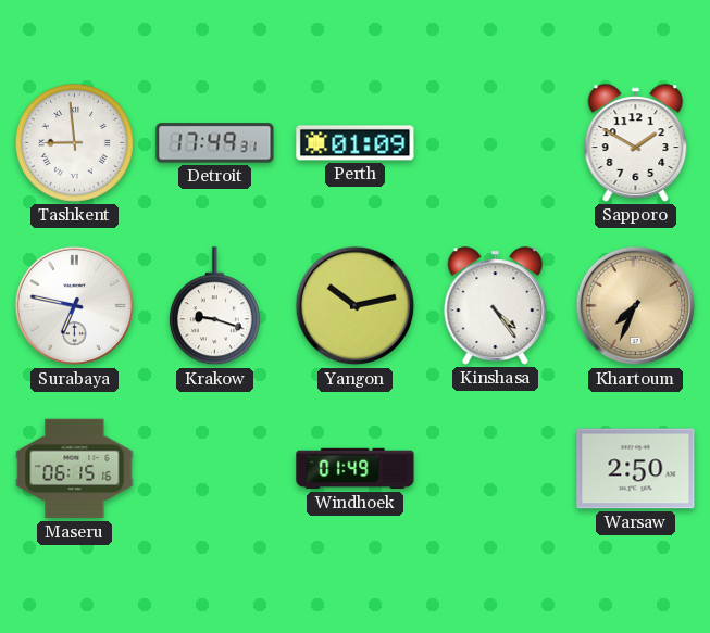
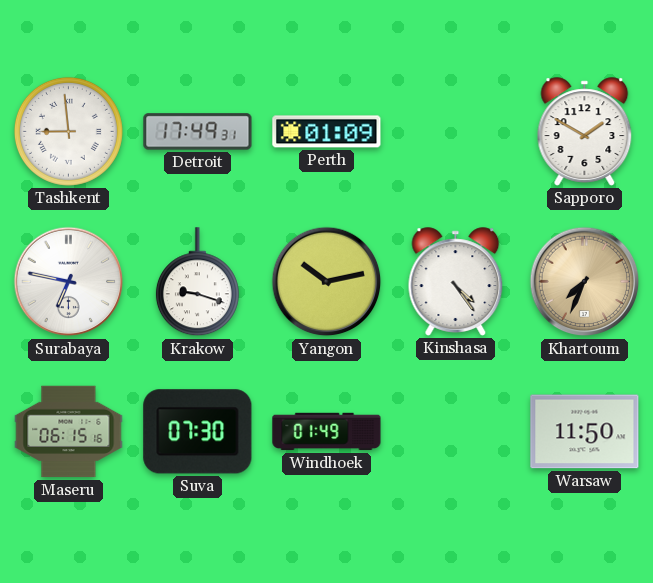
Suva: none -> 07:30 (198, 432)
Warsaw: 2:50 -> 11:50 (585, 432)
